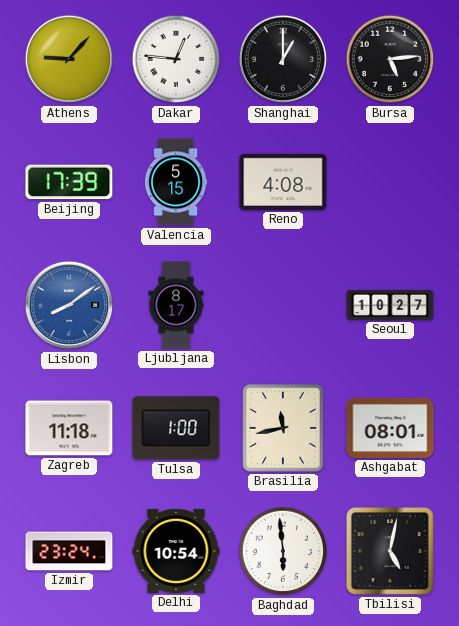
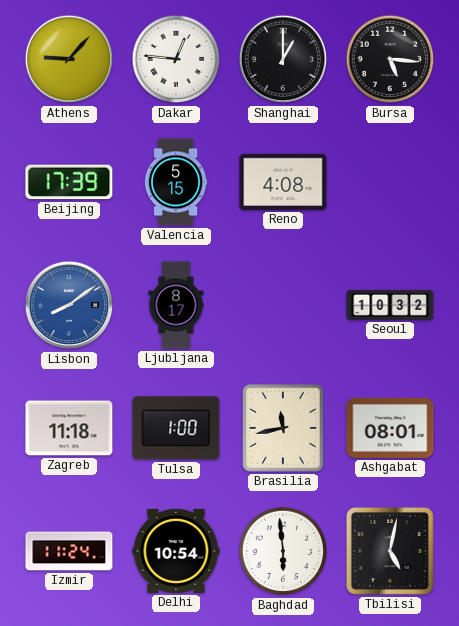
Bursa: 5:14 -> 5:16 (390, 59)
Seoul: 10:27 -> 10:32 (390, 305)
Izmir: 23:24 -> 11:24 (69, 551)
